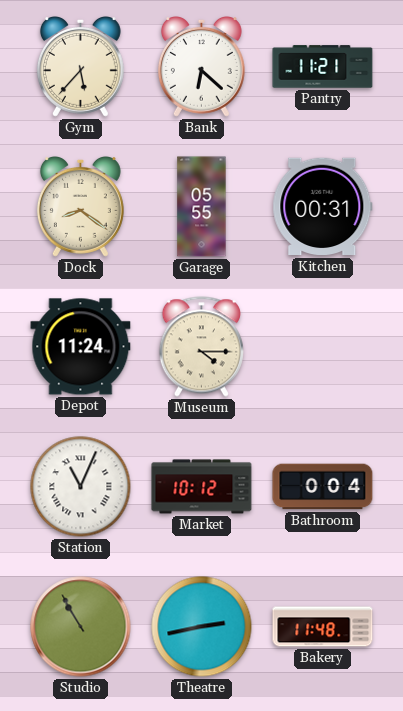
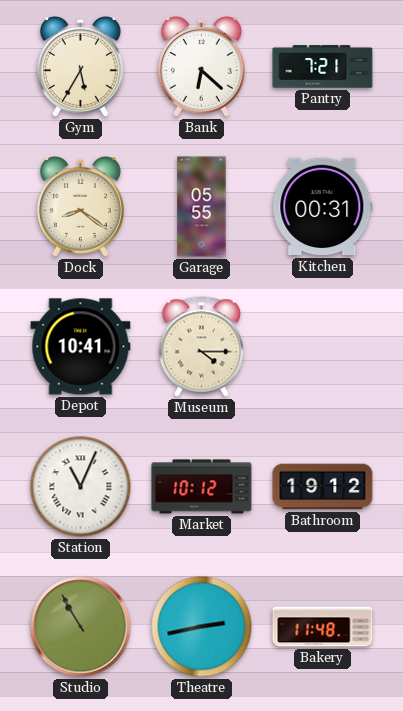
Gym: 5:37 -> 5:35 (80, 67)
Pantry: 11:21 -> 7:21 (323, 67)
Depot: 11:24 -> 10:41 (81, 347)
Bathroom: 0:04 -> 19:12 (323, 487)
